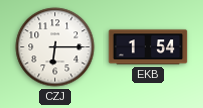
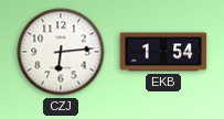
CZJ: 6:15 -> 6:14 (61, 52)
